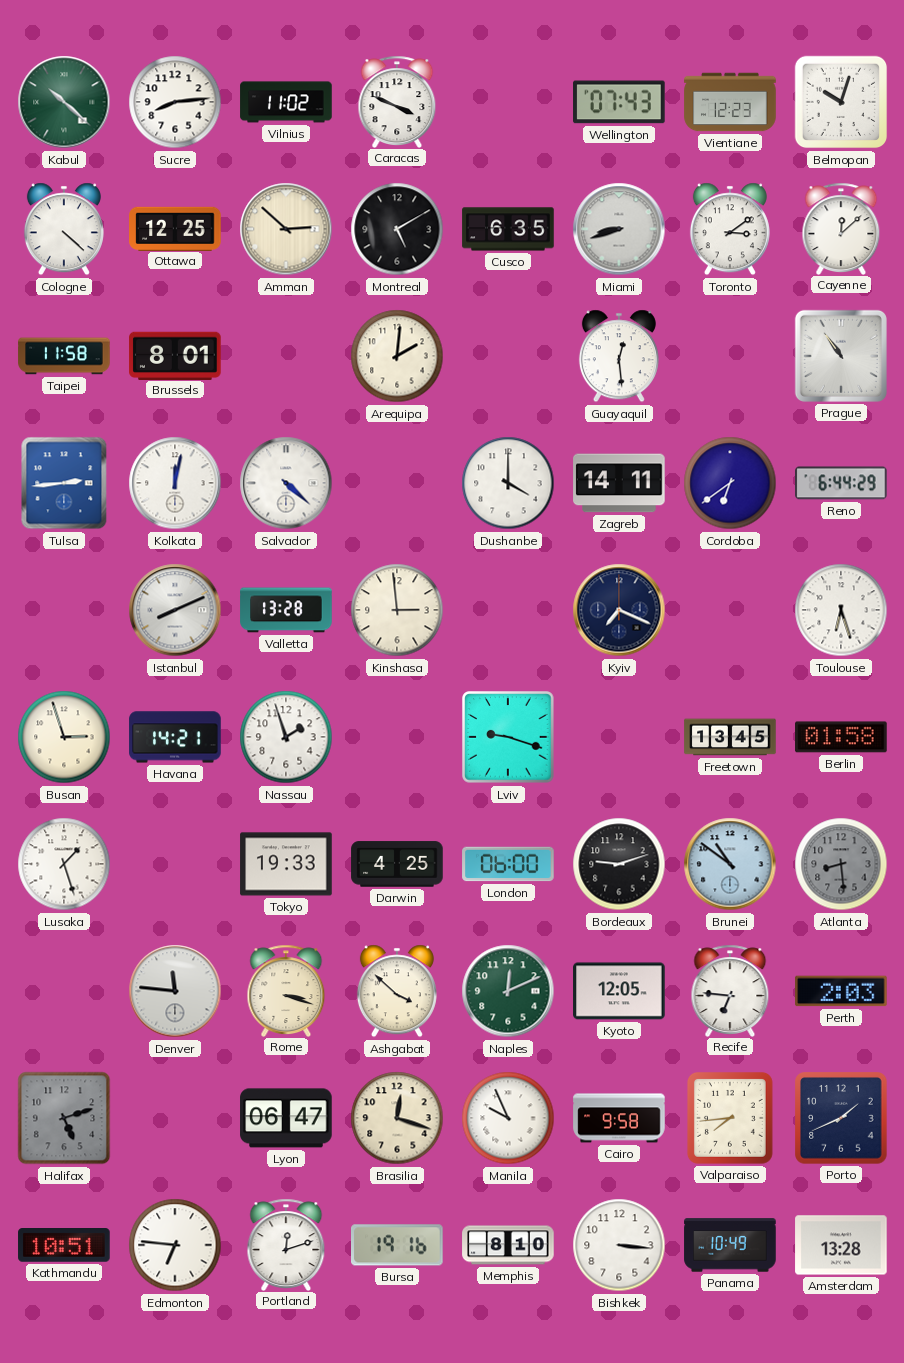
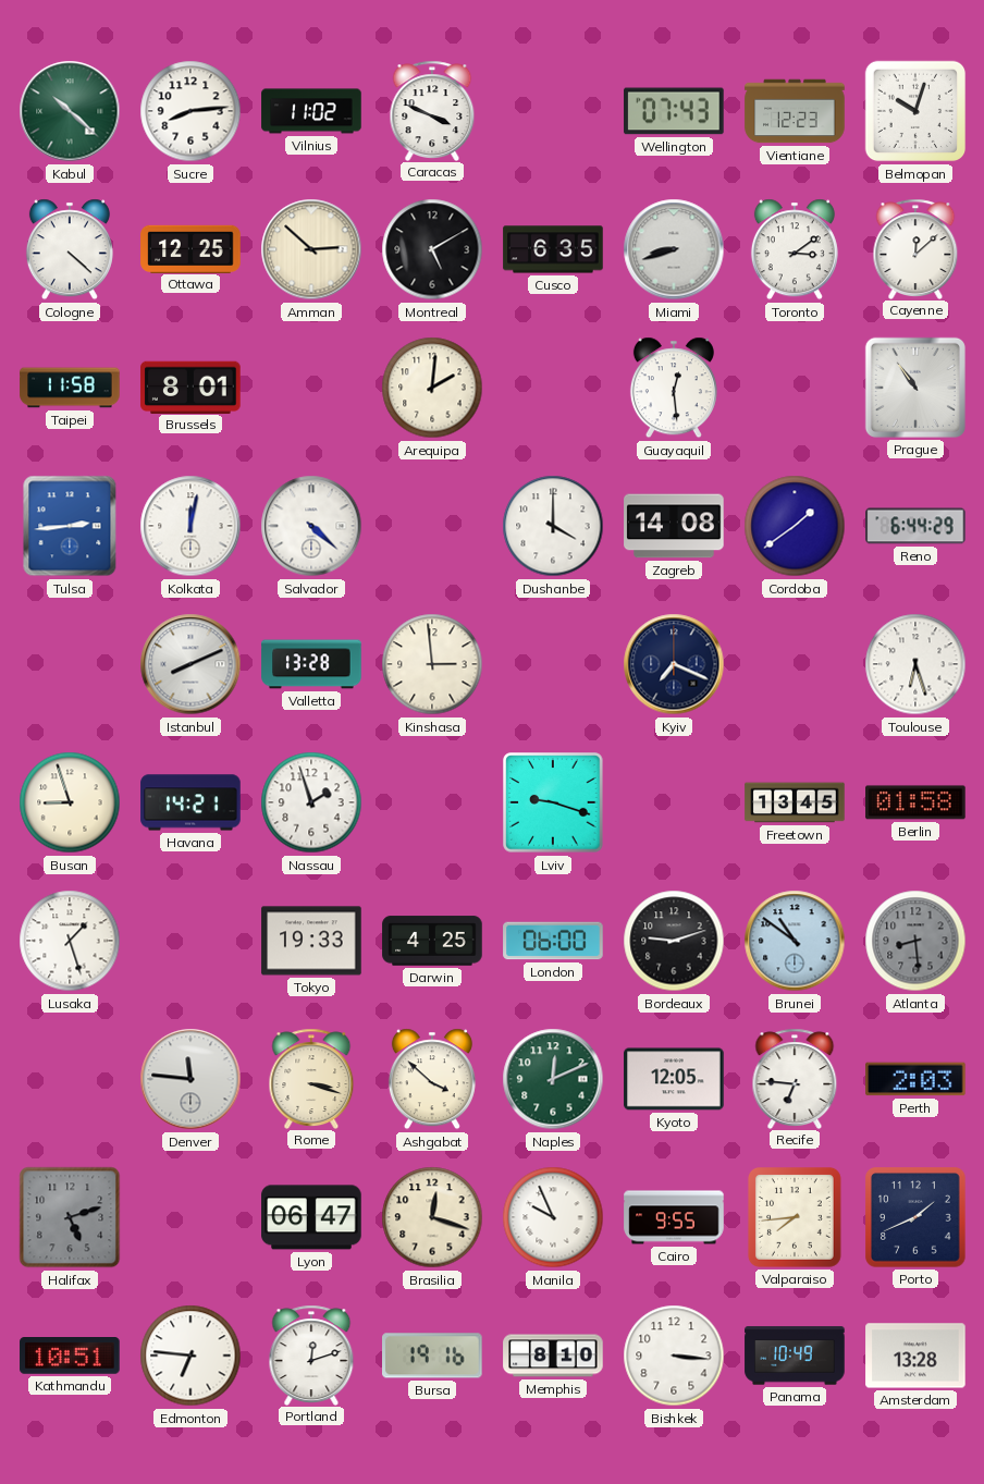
Zagreb: 14:11 -> 14:08 (674, 526)
Cordoba: 6:39 -> 1:39 (795, 526)
Busan: 2:57 -> 8:57 (70, 802)
Cairo: 9:58 -> 9:55 (674, 1217)
